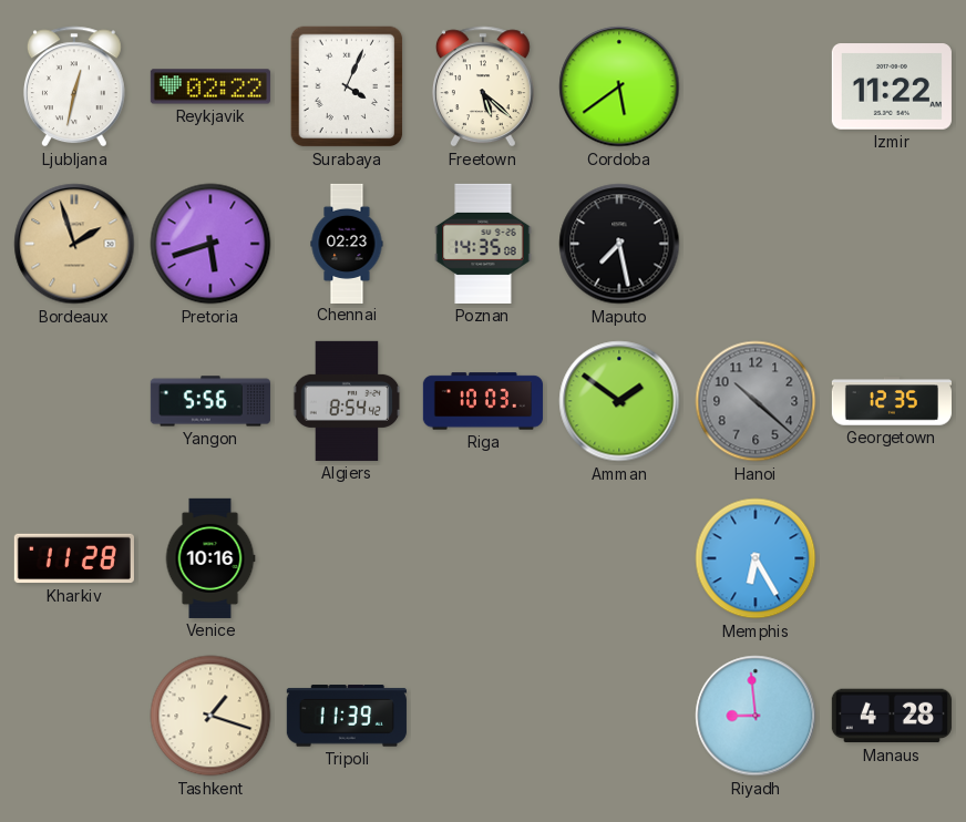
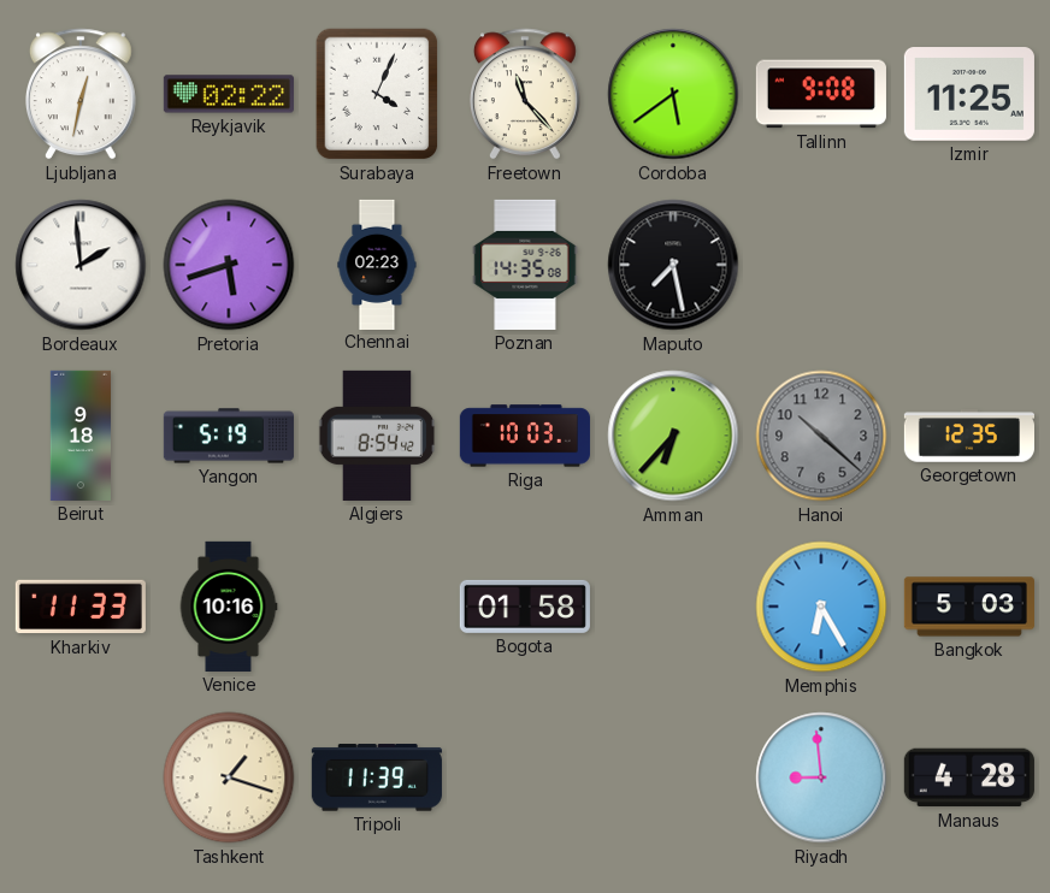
Freetown: 5:22 -> 11:23 (525, 94)
Tallinn: none -> 9:08 (821, 94)
Izmir: 11:22 -> 11:25 (969, 94)
Bordeaux: 1:57 -> 1:59 (81, 265)
Bordeaux dial: champagne -> white (81, 265)
Beirut: none -> 9:18 (79, 436)
Yangon: 5:56 -> 5:19 (229, 436)
Amman: 1:51 -> 6:37 (673, 436)
Kharkiv: 11:28 -> 11:33 (81, 607)
Bogota: none -> 01:58 (525, 607)
Bangkok: none -> 5:03 (969, 607)
